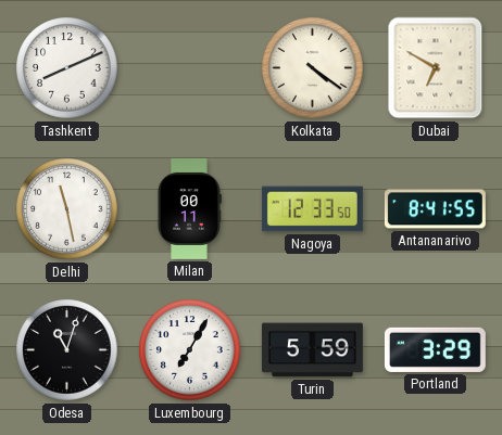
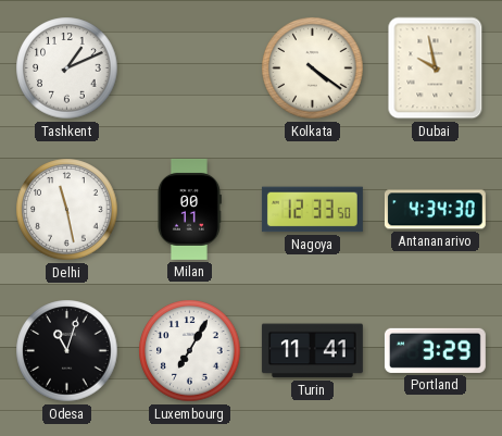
Tashkent: 8:11 -> 1:11 (67, 68)
Dubai: 6:50 -> 9:58 (436, 68)
Antananarivo: 8:41 -> 4:34 (435, 210)
Turin: 5:59 -> 11:41 (312, 351)
